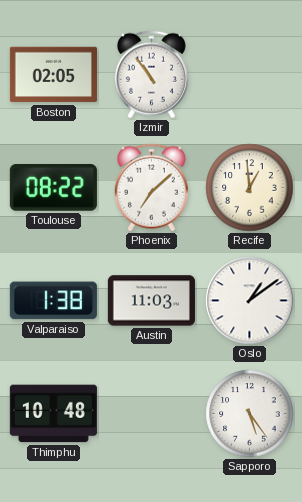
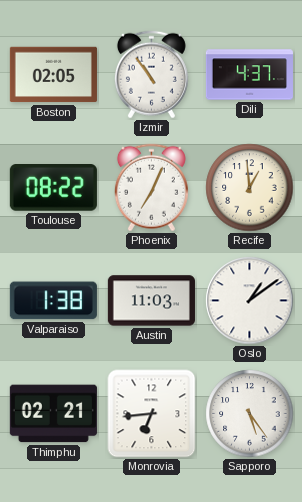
Dili: none -> 4:37 (249, 75)
Phoenix: 7:08 -> 7:04 (151, 188)
Thimphu: 10:48 -> 02:21 (53, 414)
Monrovia: none -> 6:44 (152, 414)
